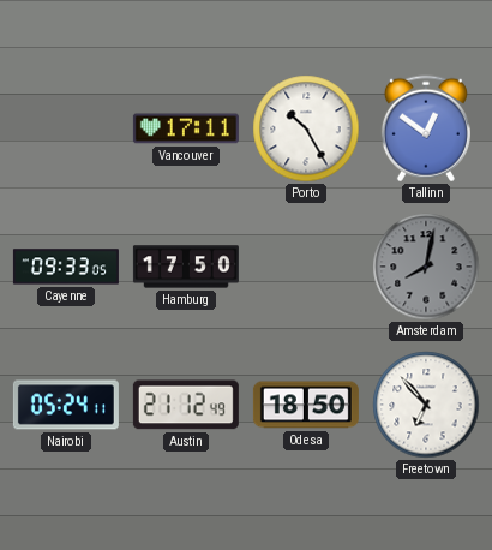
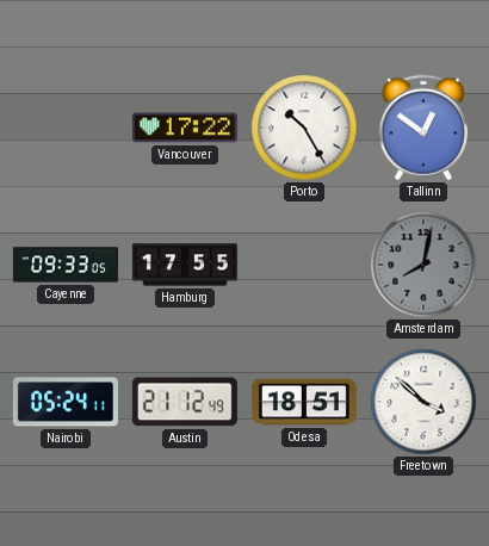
Vancouver: 17:11 -> 17:22 (185, 128)
Hamburg: 17:50 -> 17:55 (185, 265)
Odesa: 18:50 -> 18:51 (304, 402)
Freetown: 6:53 -> 3:52 (423, 402)
